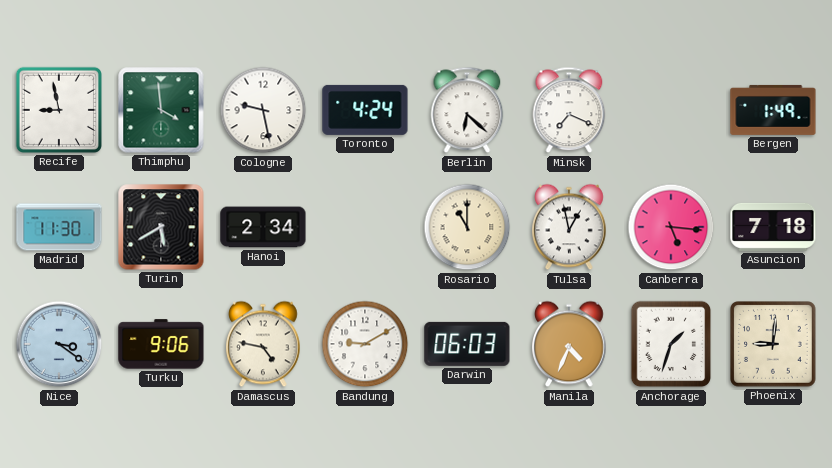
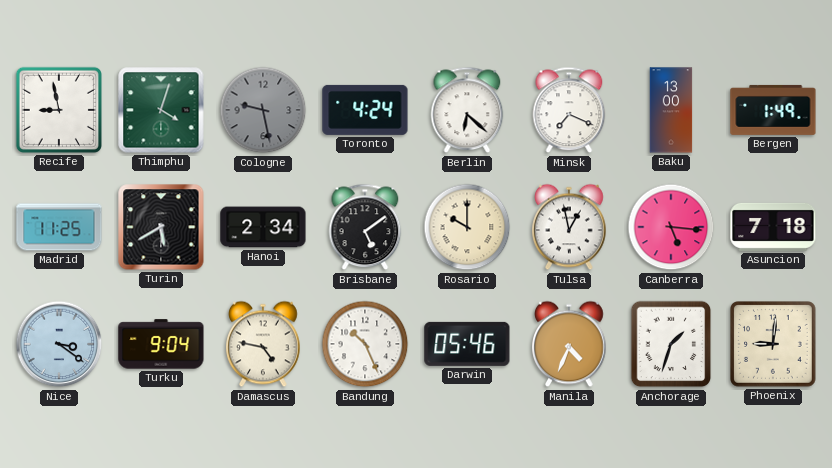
Thimphu: 3:59 -> 4:03 (161, 110)
Cologne dial: white -> grey (263, 110)
Baku: none -> 13:00 (671, 110)
Madrid: 11:30 -> 11:25 (59, 227)
Brisbane: none -> 5:09 (365, 227)
Rosario: 11:00 -> 10:00 (467, 227)
Turku: 9:06 -> 9:04 (161, 344)
Bandung: 9:10 -> 10:26 (365, 344)
Darwin: 06:03 -> 05:46 (467, 344)
